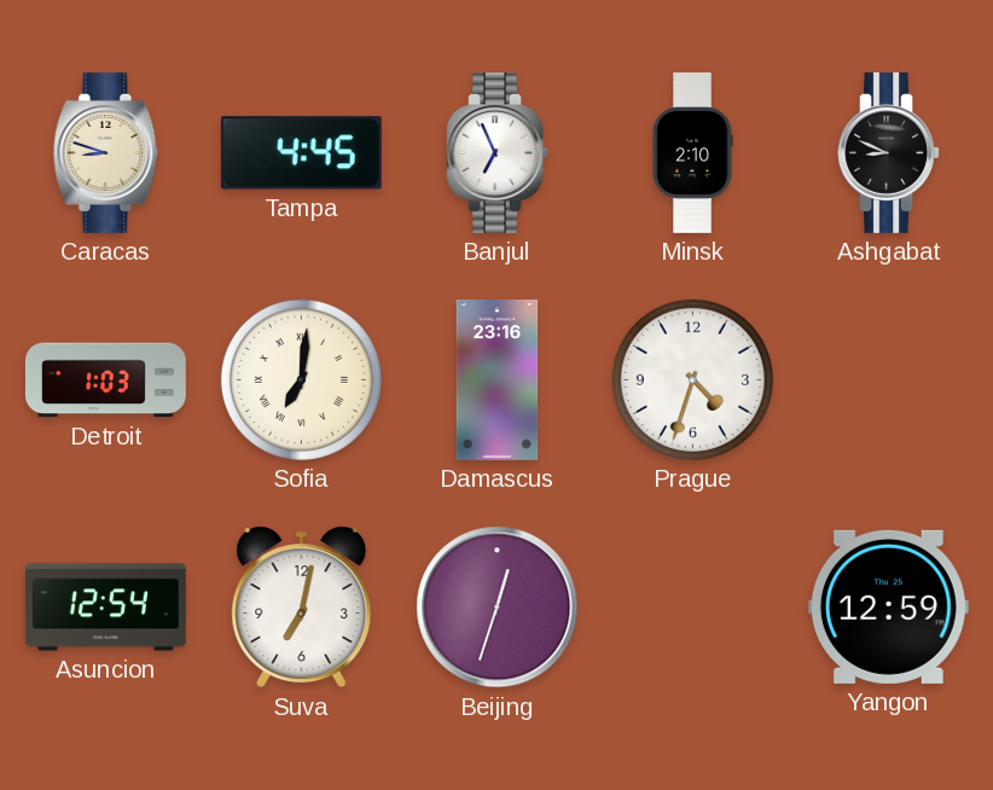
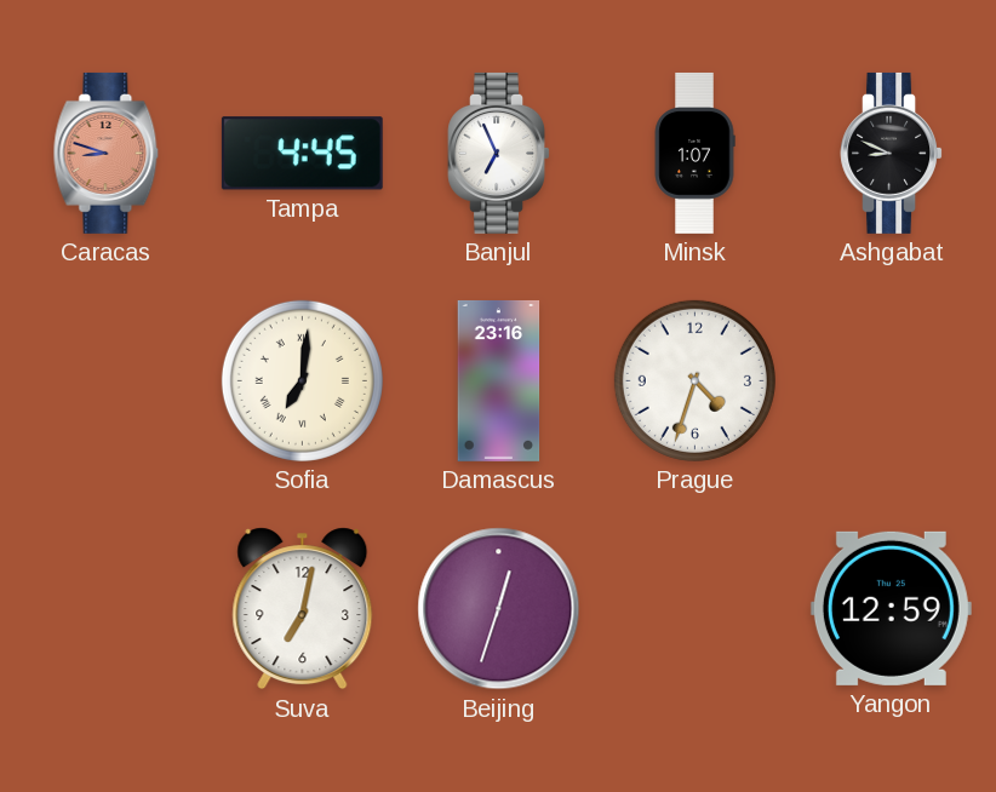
Caracas dial: cream -> salmon (107, 153)
Minsk: 2:10 -> 1:07 (694, 153)
Detroit: 1:03 -> none (105, 381)
Asuncion: 12:54 -> none (105, 608)
